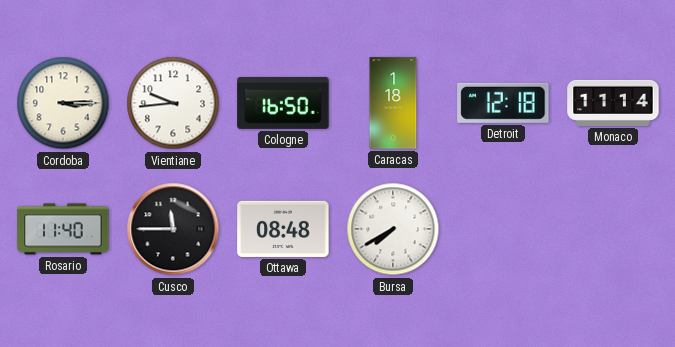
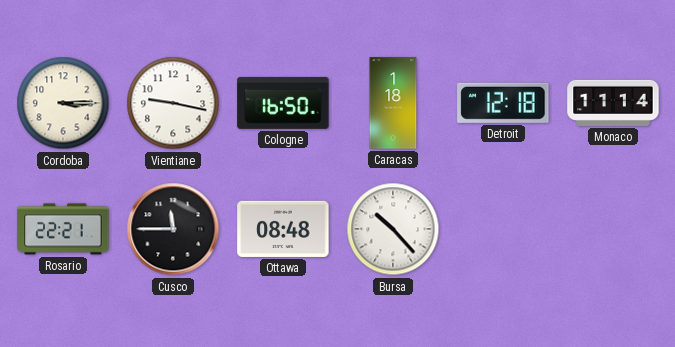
Vientiane: 9:44 -> 9:17 (173, 103)
Rosario: 11:40 -> 22:21 (63, 229)
Bursa: 7:40 -> 10:23 (393, 229)
